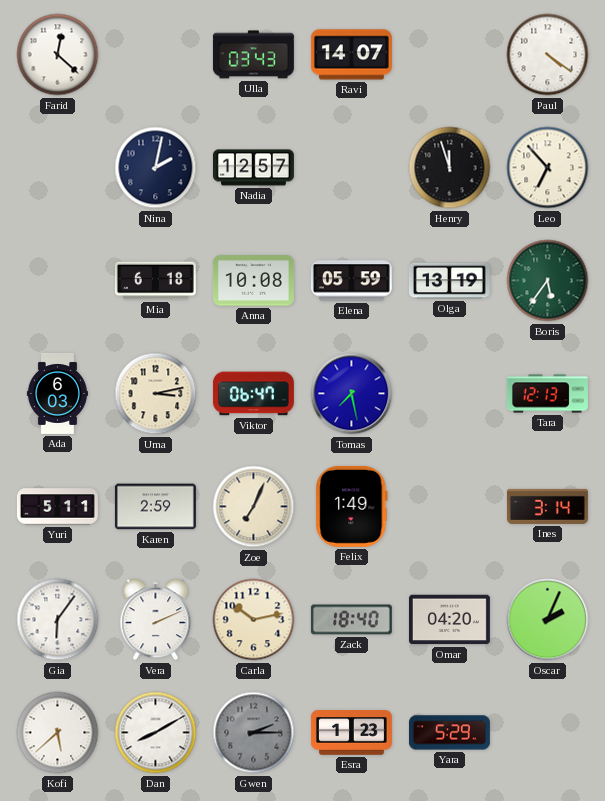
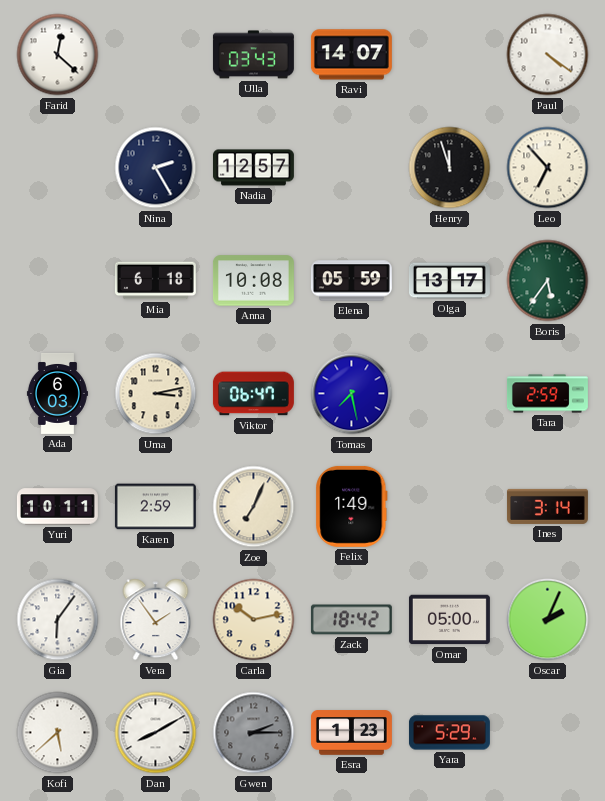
Nina: 2:02 -> 2:25 (156, 168)
Olga: 13:19 -> 13:17 (449, 281)
Tara: 12:13 -> 2:59 (547, 394)
Yuri: 5:11 -> 10:11 (57, 507)
Vera: 2:11 -> 1:54 (156, 620)
Zack: 18:40 -> 18:42 (351, 620)
Omar: 04:20 -> 05:00 (449, 620)
